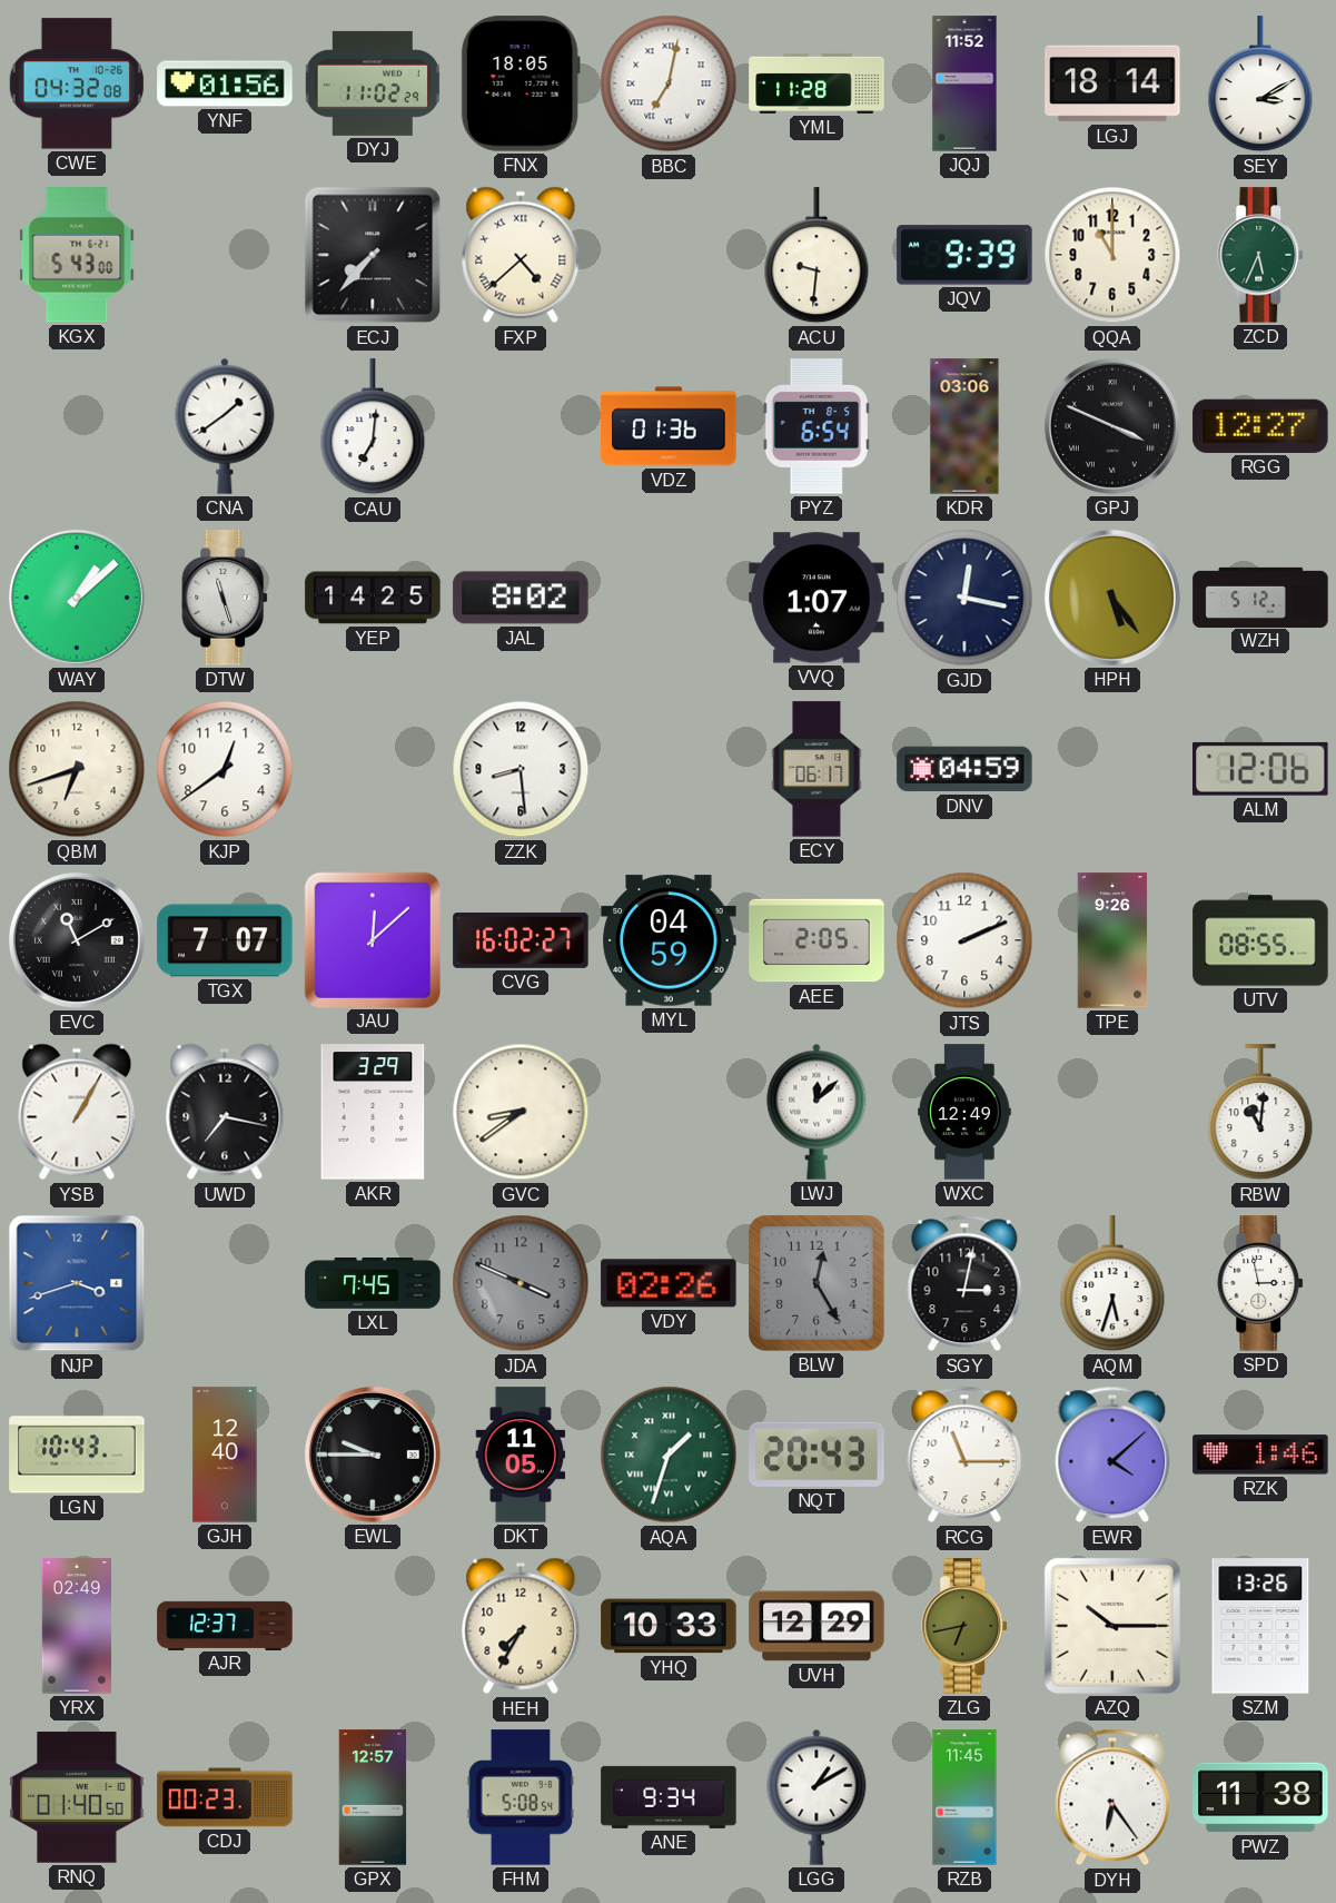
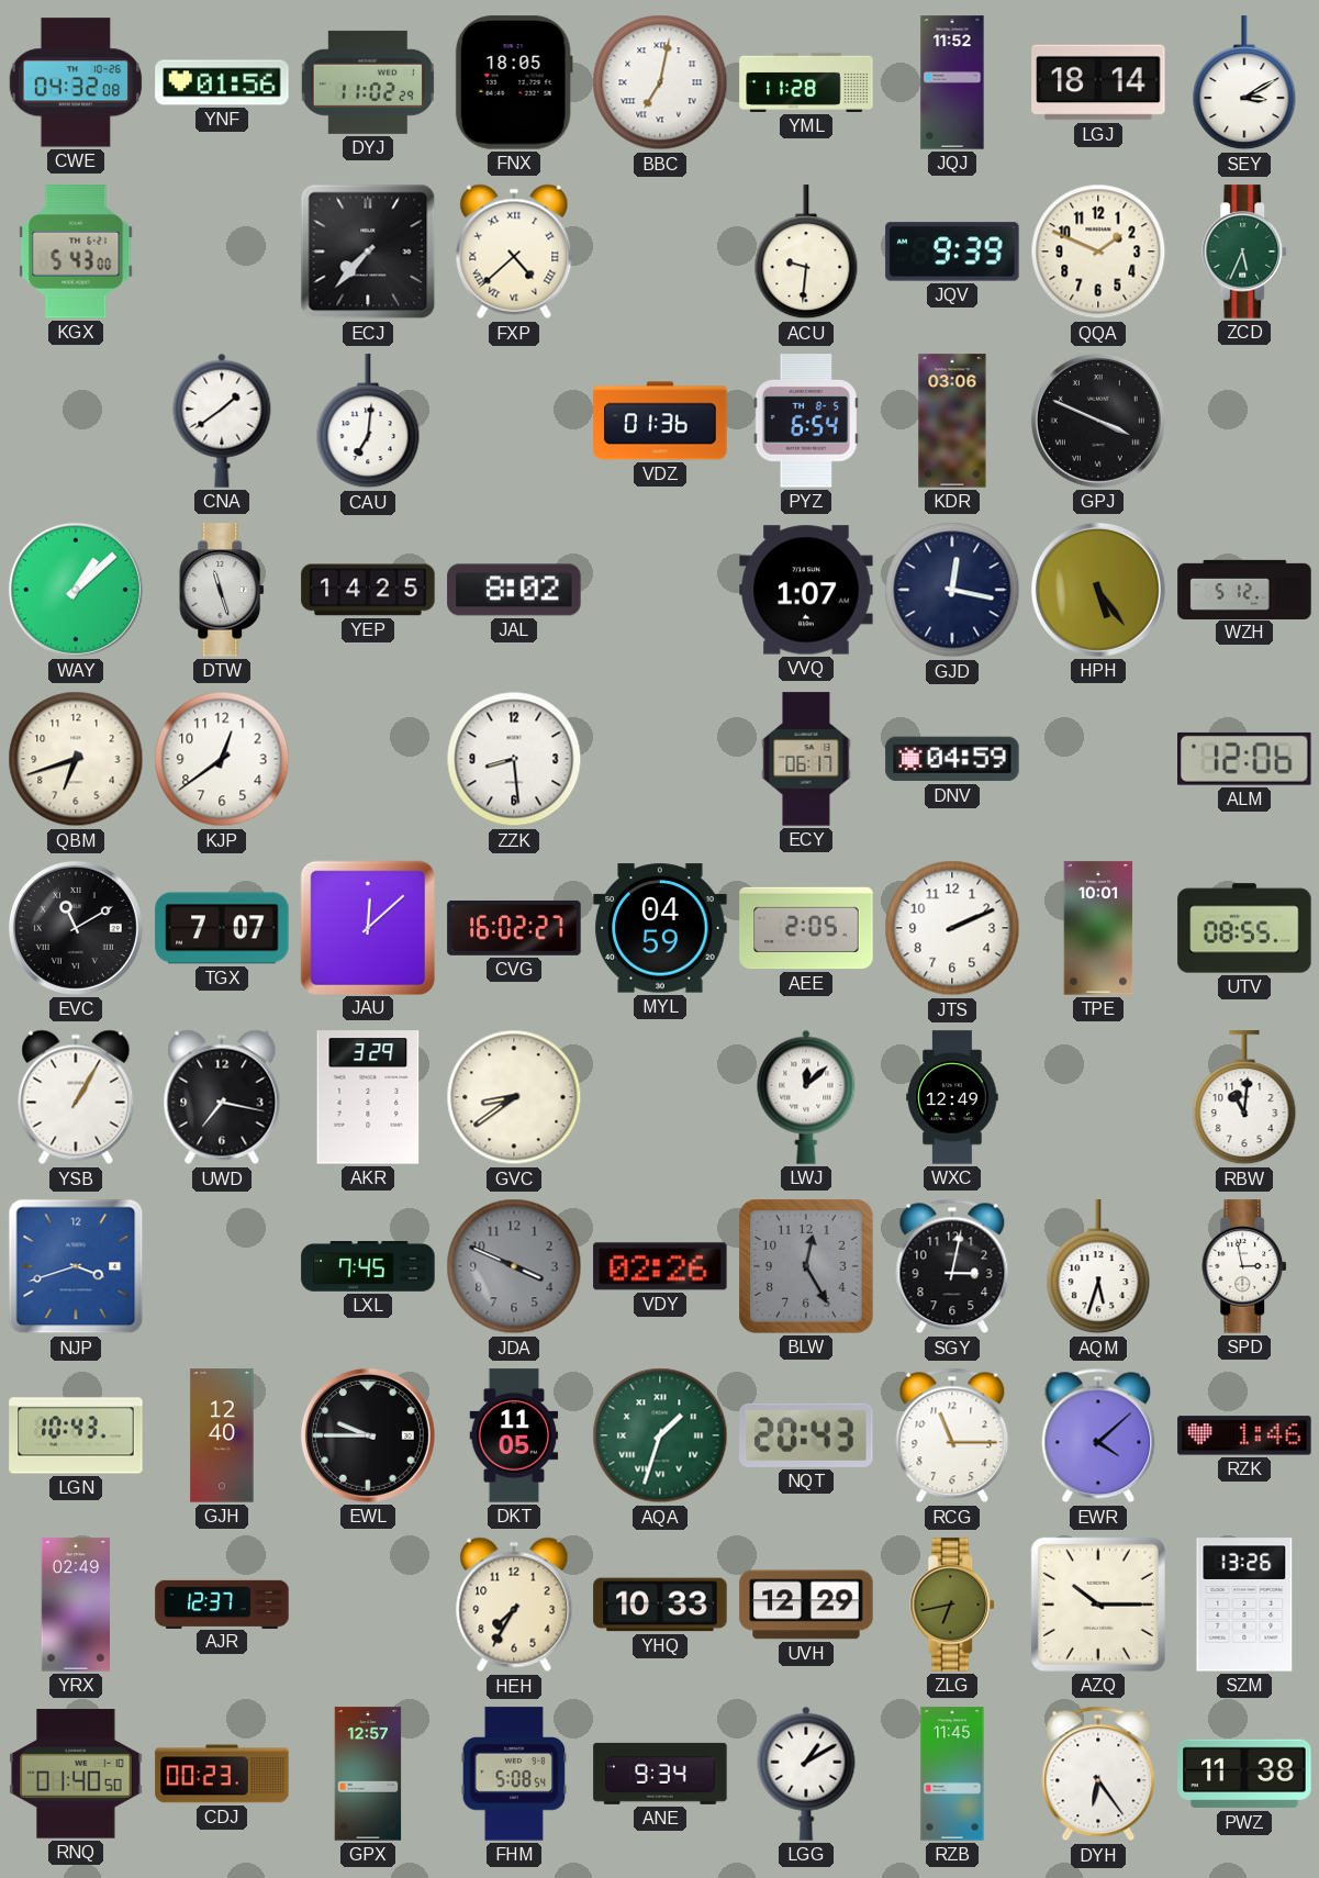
QQA: 11:00 -> 1:49 (1098, 251)
RGG: 12:27 -> none (1260, 426)
TPE: 9:26 -> 10:01 (1098, 928)
